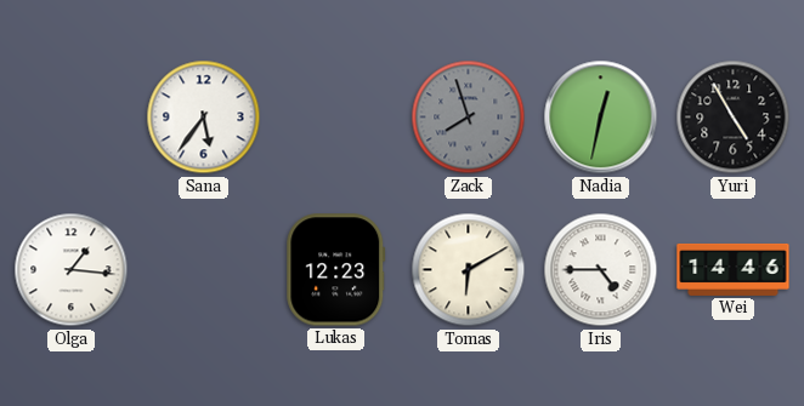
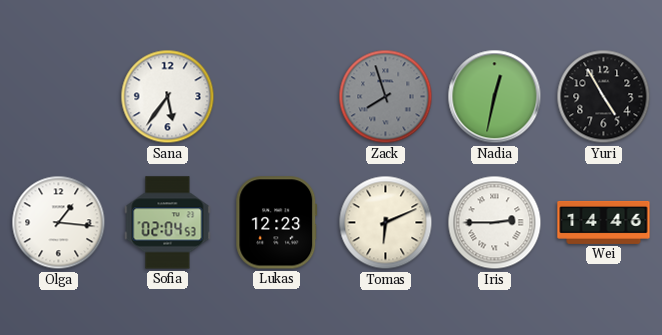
Sofia: none -> 02:04 (168, 223)
Tomas: 6:10 -> 6:11 (386, 223)
Iris: 4:45 -> 2:45 (495, 223)
